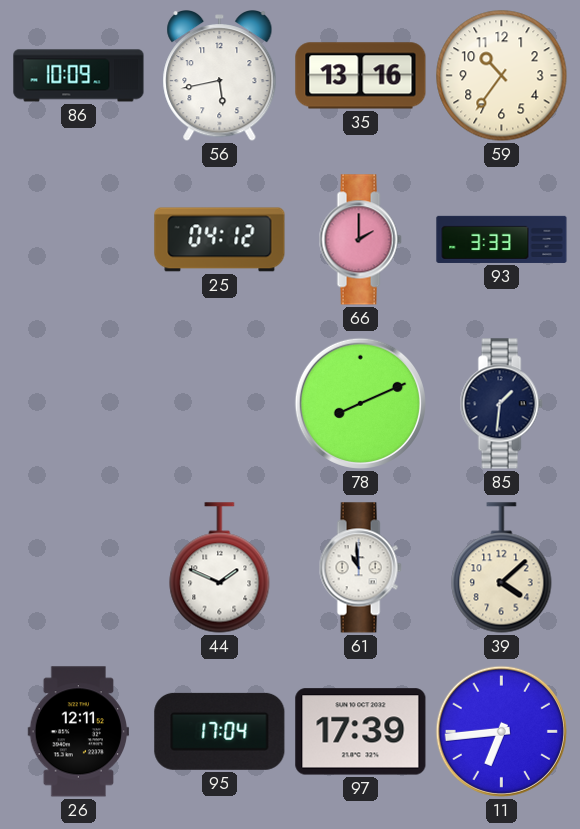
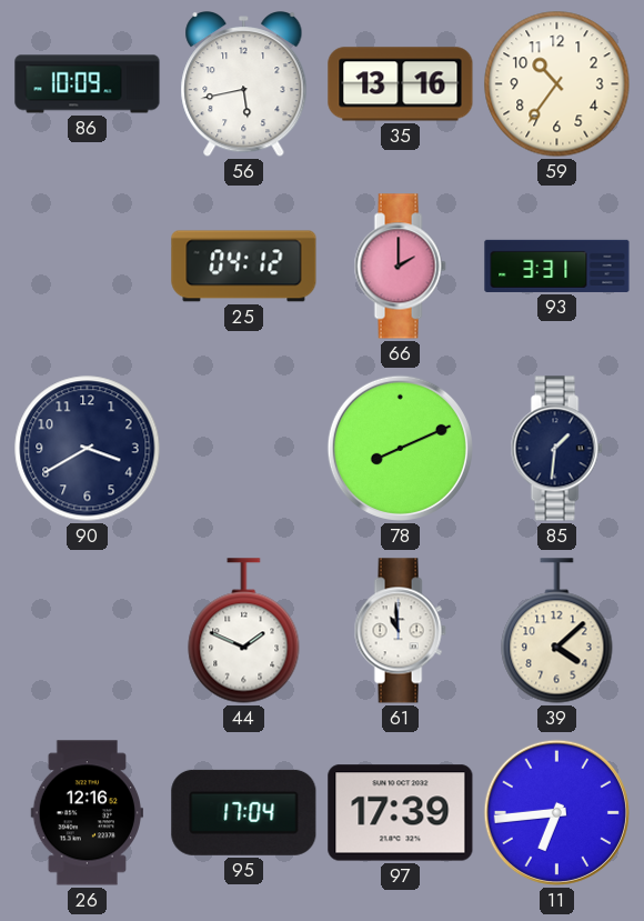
93: 3:33 -> 3:31 (557, 266)
90: none -> 3:40 (88, 449)
26: 12:11 -> 12:16 (87, 813)
